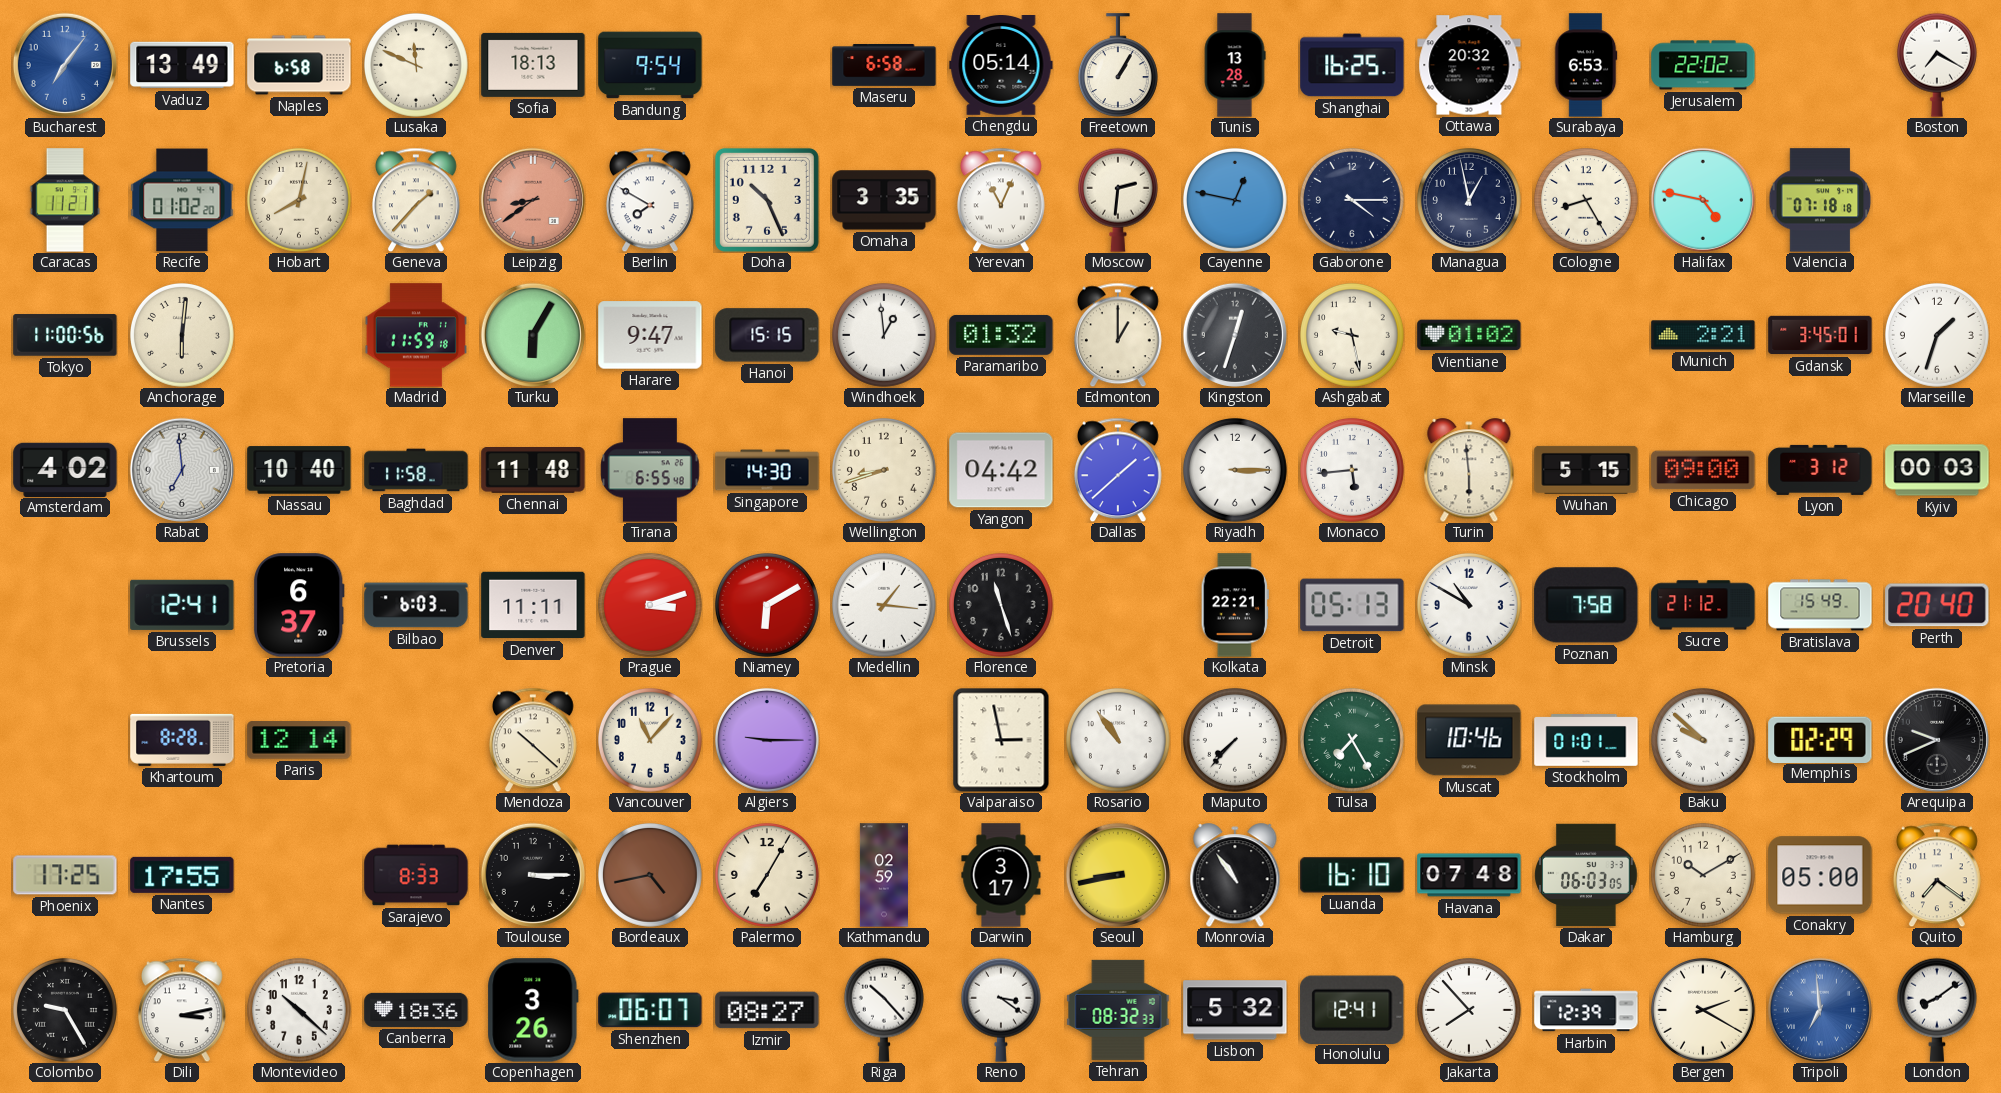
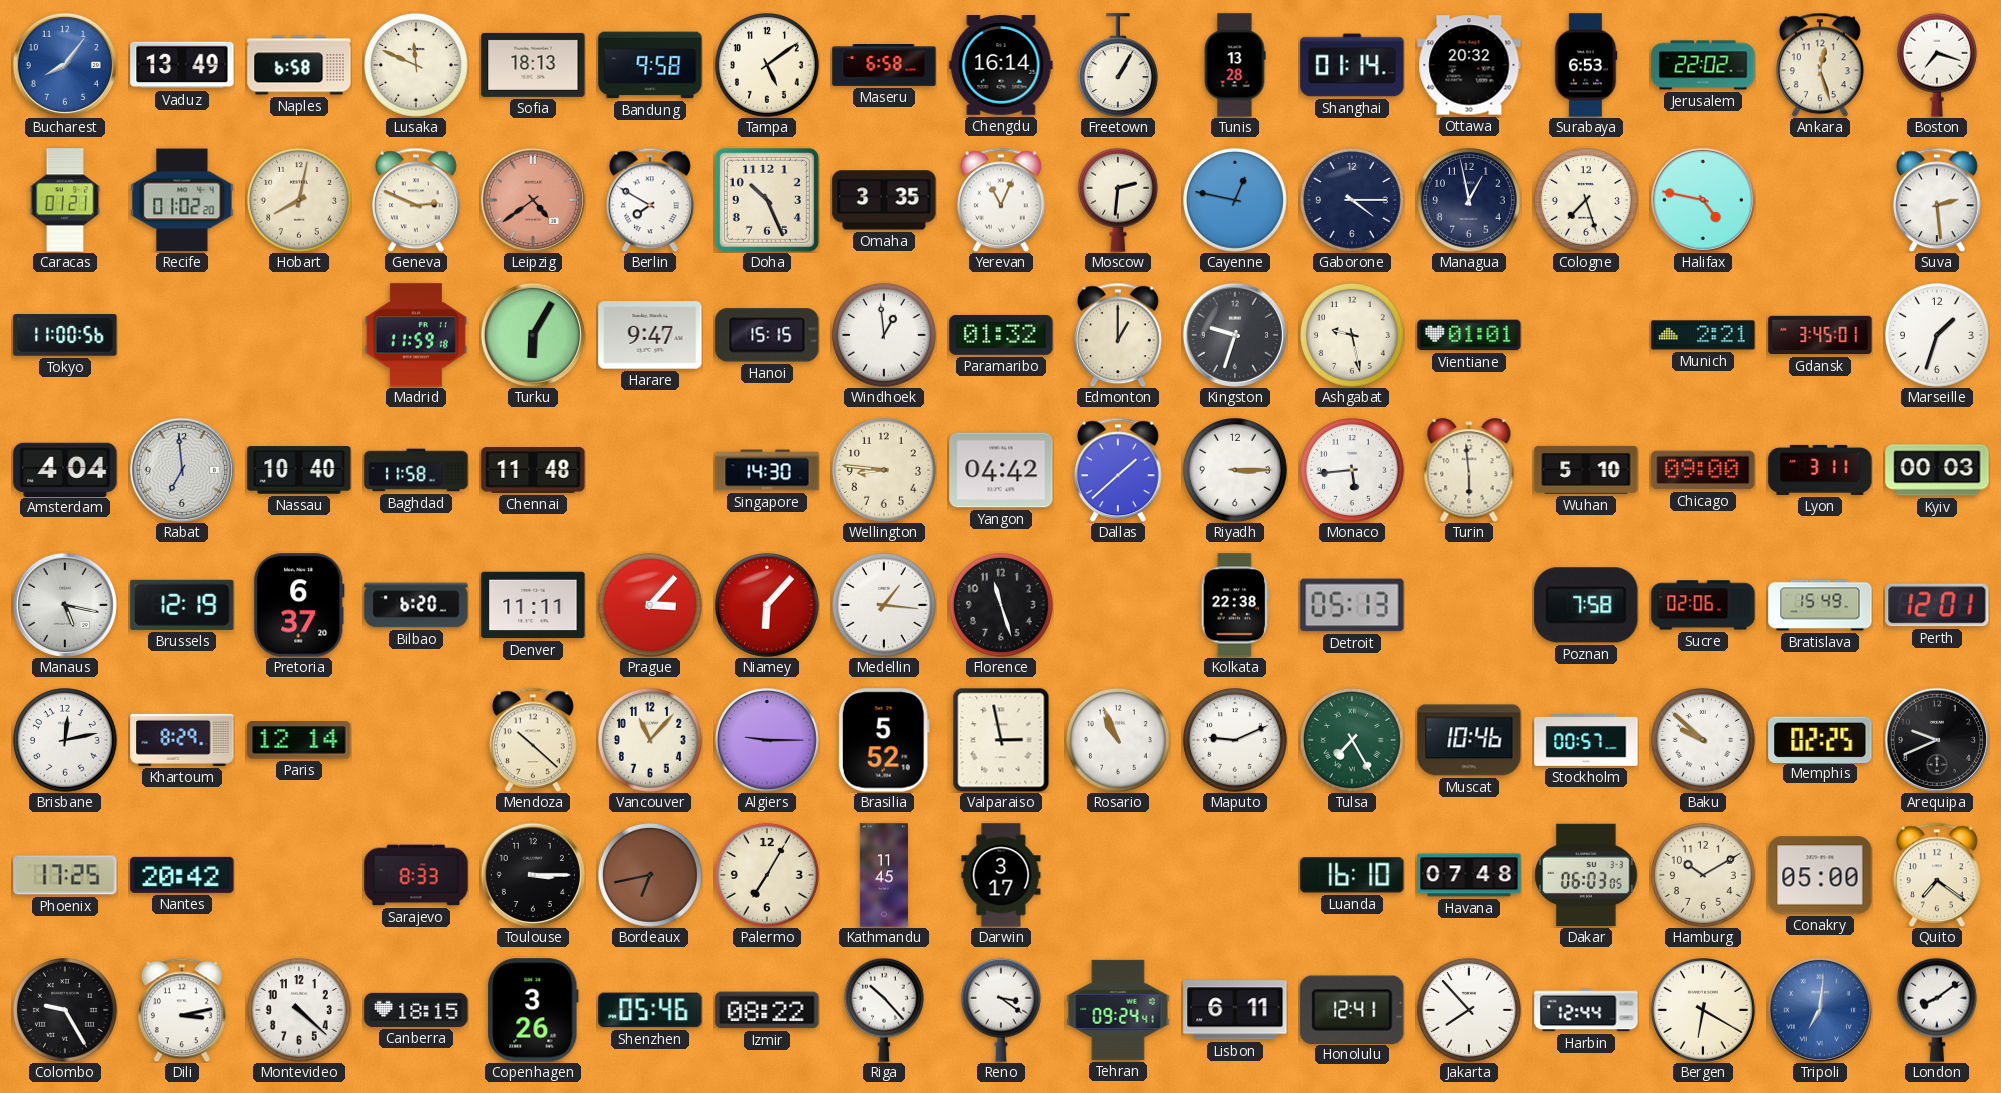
Bucharest: 7:06 -> 8:06 (65, 65)
Bandung: 9:54 -> 9:58 (650, 65)
Tampa: none -> 5:09 (767, 65)
Chengdu: 05:14 -> 16:14 (1001, 66)
Shanghai: 16:25 -> 01:14 (1352, 65)
Ankara: none -> 12:27 (1820, 65)
Boston: 7:20 -> 7:18 (1937, 65)
Caracas: 11:21 -> 01:21 (65, 200)
Geneva: 1:37 -> 2:49 (416, 200)
Leipzig: 8:39 -> 4:39 (533, 200)
Cologne: 8:25 -> 7:27 (1586, 200)
Valencia: 07:18 -> none (1820, 200)
Suva: none -> 2:29 (1937, 200)
Anchorage: 6:01 -> none (182, 335)
Kingston: 12:33 -> 9:33 (1235, 335)
Vientiane: 01:02 -> 01:01 (1469, 335)
Amsterdam: 4:02 -> 4:04 (65, 469)
Tirana: 6:55 -> none (650, 470)
Wellington: 8:42 -> 8:46 (884, 470)
Wuhan: 5:15 -> 5:10 (1586, 470)
Lyon: 3:12 -> 3:11 (1820, 470)
Manaus: none -> 5:17 (65, 605)
Brussels: 12:41 -> 12:19 (182, 605)
Bilbao: 6:03 -> 6:20 (416, 605)
Prague: 3:12 -> 3:07 (650, 605)
Niamey: 6:10 -> 6:07 (767, 605)
Kolkata: 22:21 -> 22:38 (1235, 605)
Minsk: 10:50 -> none (1469, 605)
Sucre: 21:12 -> 02:06 (1703, 605)
Perth: 20:40 -> 12:01 (1937, 605)
Brisbane: none -> 12:13 (65, 740)
Khartoum: 8:28 -> 8:29 (182, 740)
Brasilia: none -> 5:52 (884, 740)
Rosario: 10:54 -> 10:56 (1118, 740)
Maputo: 7:37 -> 9:11 (1235, 740)
Stockholm: 01:01 -> 00:57 (1586, 740)
Memphis: 02:29 -> 02:25 (1820, 739)
Nantes: 17:55 -> 20:42 (182, 875)
Bordeaux: 4:43 -> 6:43 (650, 875)
Kathmandu: 02:59 -> 11:45 (884, 875)
Seoul: 8:43 -> none (1118, 875)
Monrovia: 10:54 -> none (1235, 875)
Montevideo: 10:22 -> 4:22 (299, 1010)
Canberra: 18:36 -> 18:15 (416, 1010)
Shenzhen: 06:07 -> 05:46 (650, 1010)
Izmir: 08:27 -> 08:22 (767, 1010)
Tehran: 08:32 -> 09:24 (1118, 1010)
Lisbon: 5:32 -> 6:11 (1235, 1010)
Harbin: 12:39 -> 12:44 (1586, 1010)
Bergen: 2:20 -> 6:20 (1703, 1010)
Tripoli: 6:59 -> 7:01 (1820, 1010)
